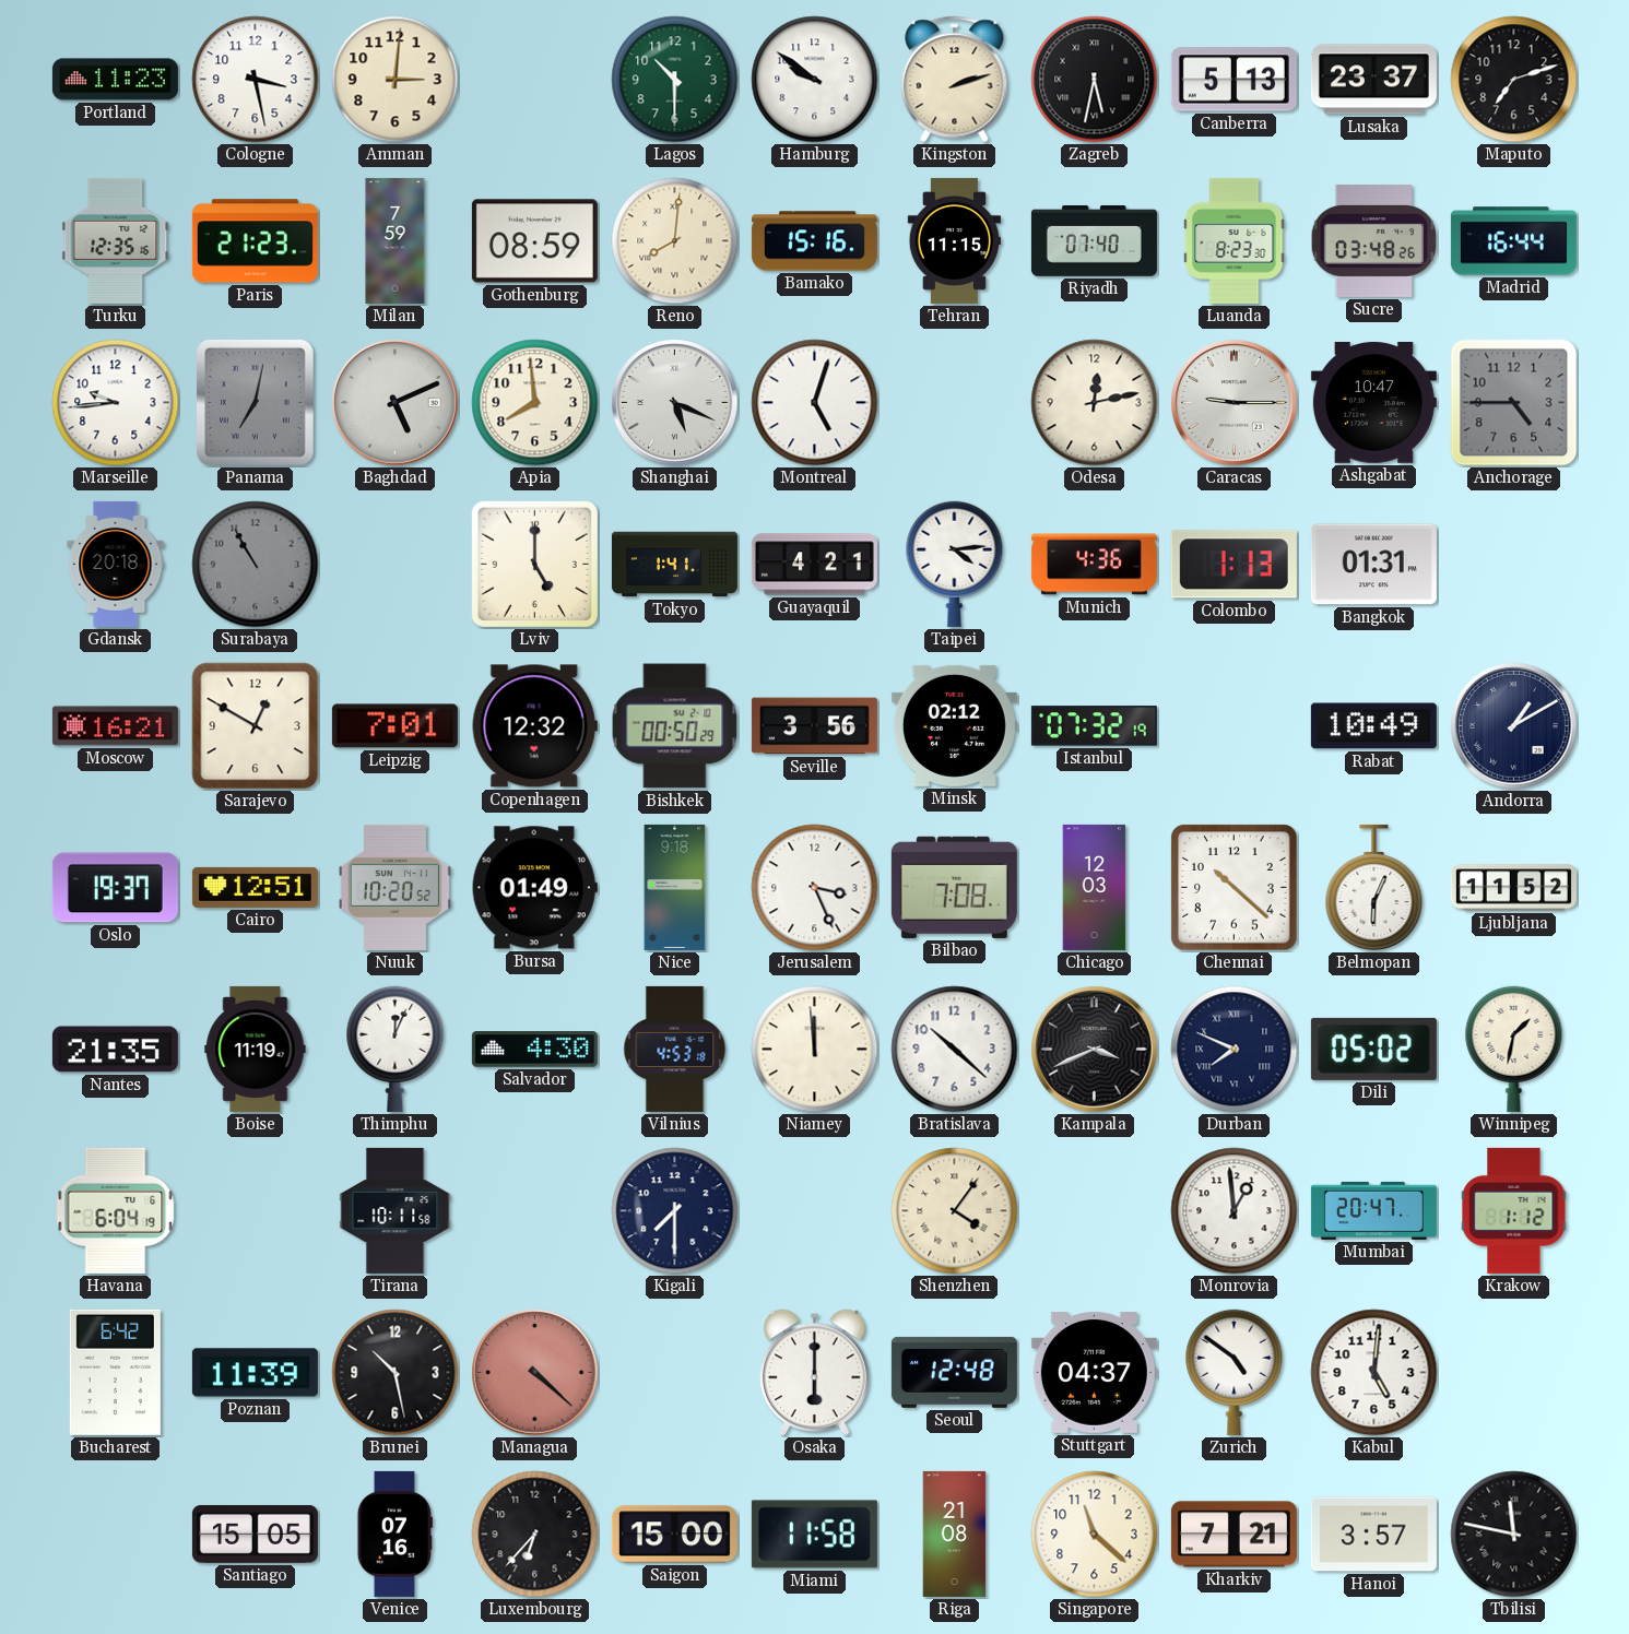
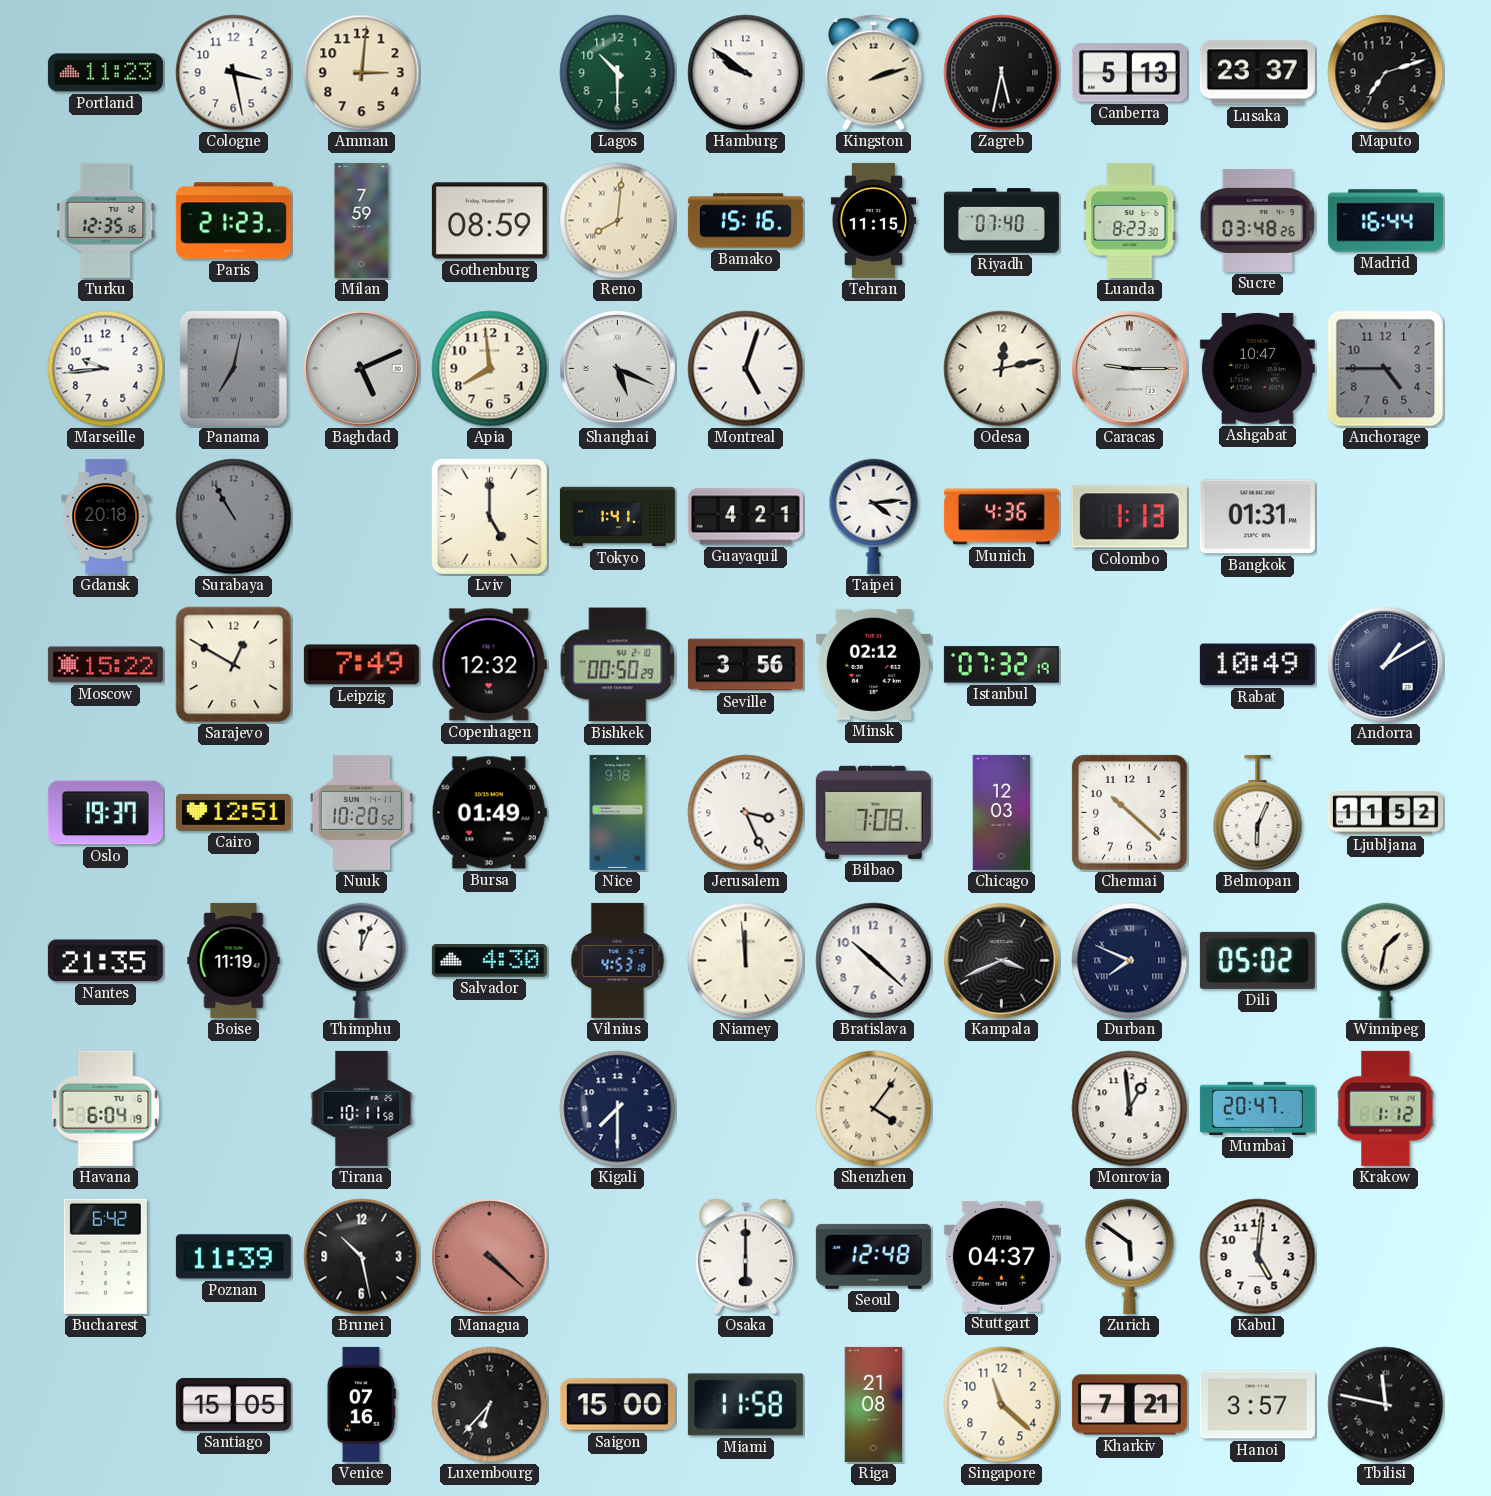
Moscow: 16:21 -> 15:22 (105, 665)
Leipzig: 7:01 -> 7:49 (361, 665)
Zurich: 4:51 -> 5:51 (1130, 1256)
